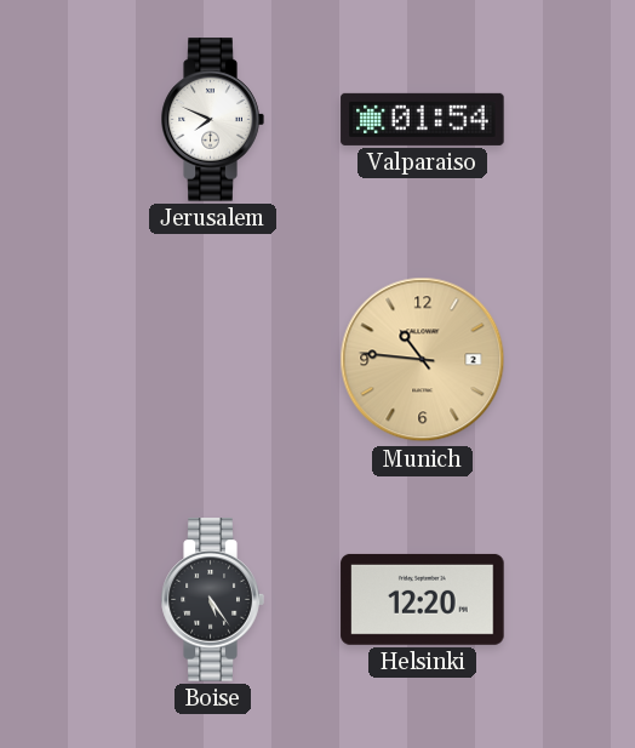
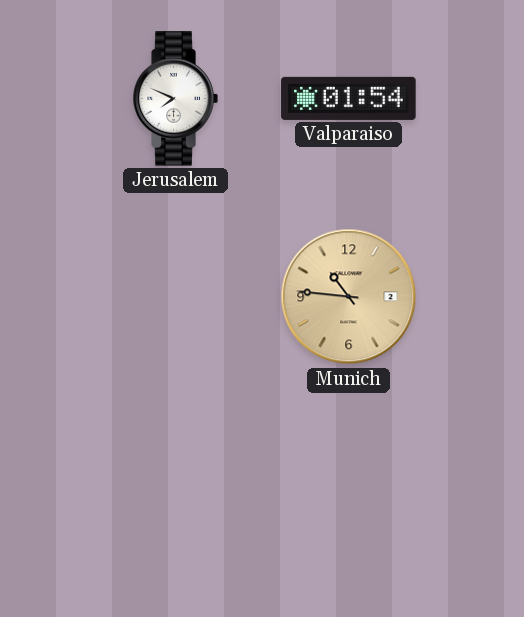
Boise: 5:24 -> none (212, 600)
Helsinki: 12:20 -> none (423, 599)
